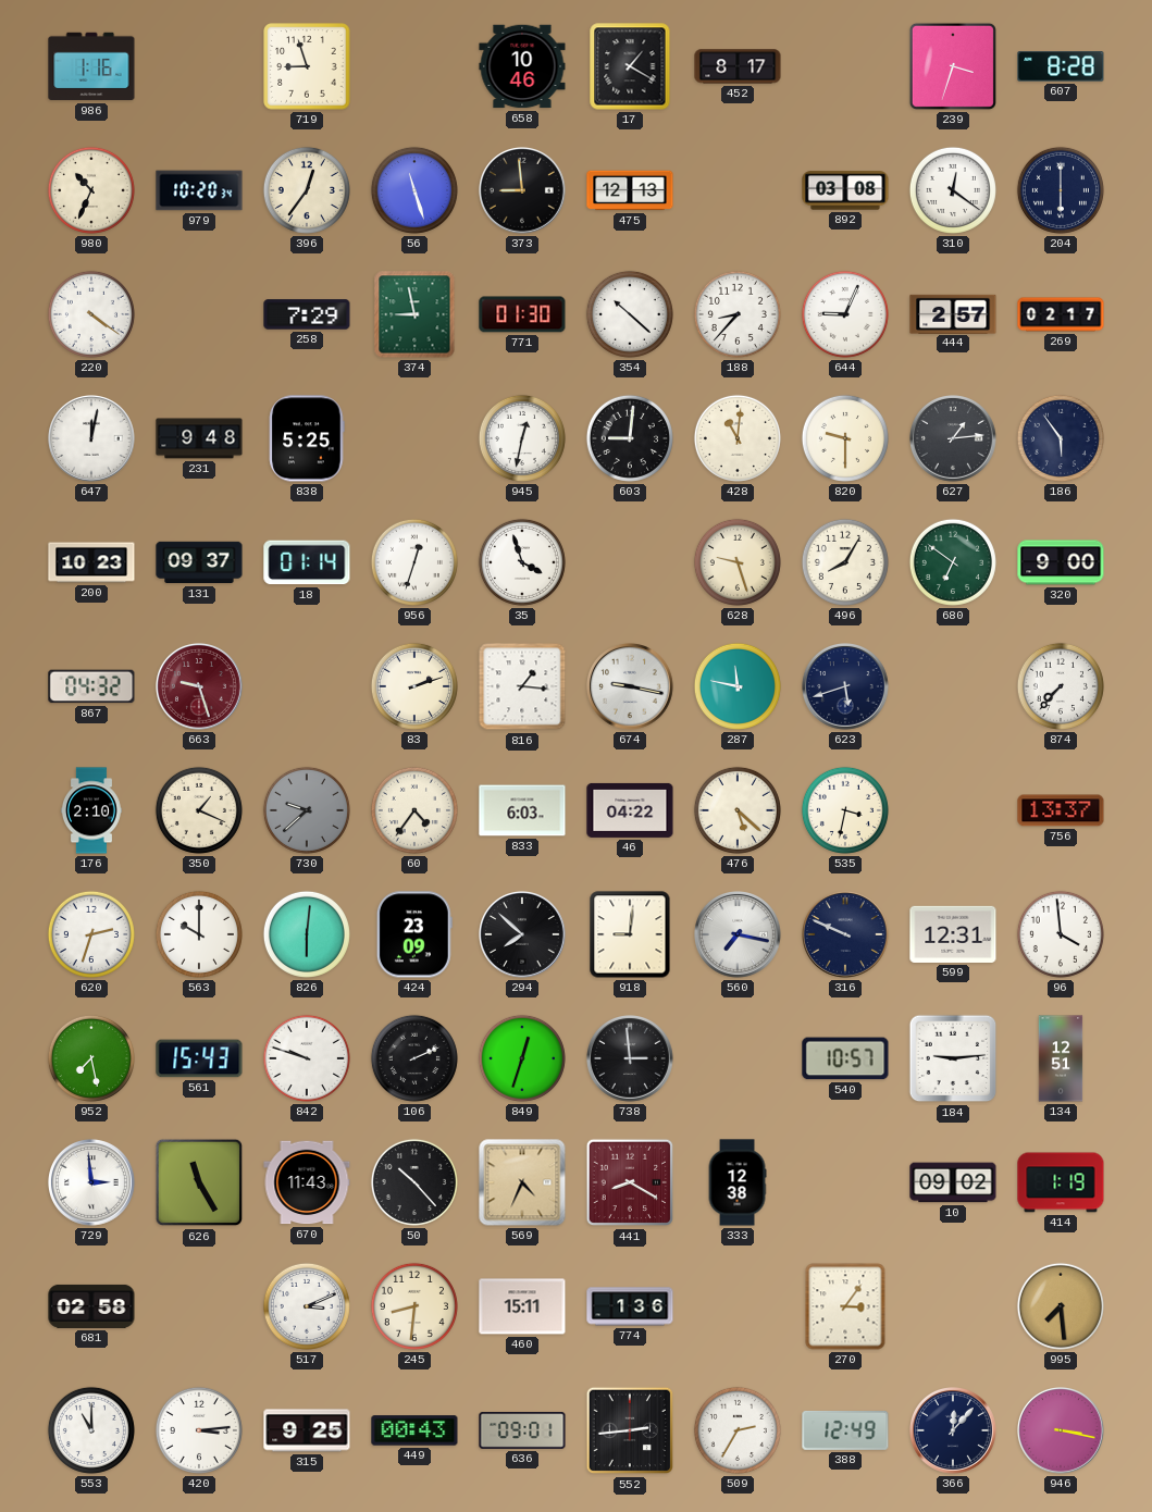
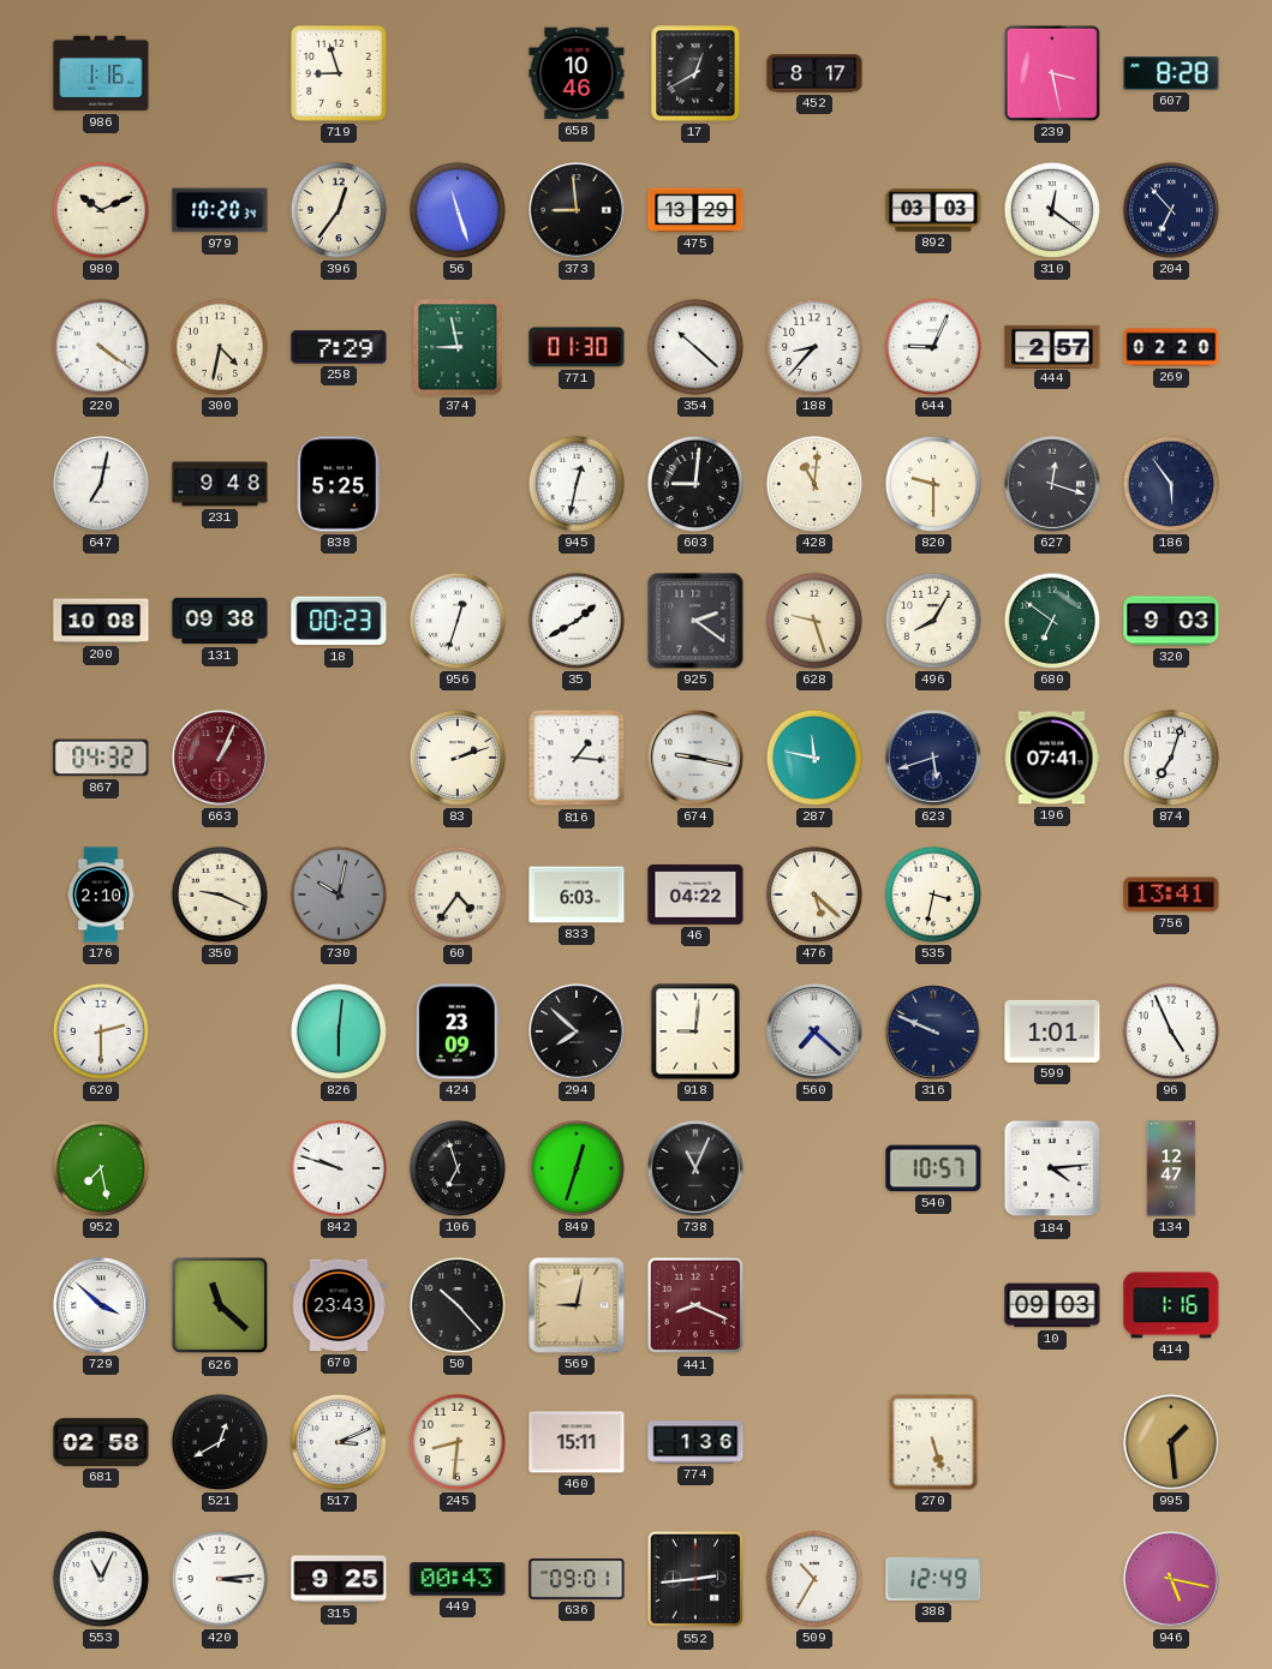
17: 1:20 -> 12:40 (695, 73)
239: 3:33 -> 3:28 (1052, 73)
980: 10:34 -> 10:11 (101, 210)
475: 12:13 -> 13:29 (695, 210)
892: 03:08 -> 03:03 (933, 210)
204: 6:00 -> 6:53 (1171, 210)
300: none -> 4:32 (220, 347)
269: 02:17 -> 02:20 (1171, 347)
647: 12:02 -> 7:02 (102, 485)
627: 1:14 -> 12:18 (1053, 485)
200: 10:23 -> 10:08 (101, 621)
131: 09:37 -> 09:38 (220, 621)
18: 01:14 -> 00:23 (339, 621)
35: 3:57 -> 1:40 (577, 621)
925: none -> 2:21 (695, 621)
320: 9:00 -> 9:03 (1171, 621)
663: 9:27 -> 1:04 (221, 759)
196: none -> 07:41 (1052, 758)
874: 7:37 -> 7:03 (1171, 758)
350: 1:19 -> 9:19 (220, 895)
730: 9:38 -> 10:02 (339, 895)
756: 13:37 -> 13:41 (1171, 895)
620: 2:33 -> 2:30 (101, 1031)
563: 10:00 -> none (199, 934)
560: 7:17 -> 7:22 (816, 1033)
599: 12:31 -> 1:01 (1052, 1031)
96: 3:59 -> 4:56 (1171, 1031)
561: 15:43 -> none (199, 1058)
106: 2:11 -> 6:57 (458, 1168)
738: 2:59 -> 11:04 (697, 1170)
184: 9:14 -> 4:14 (1052, 1168)
134: 12:51 -> 12:47 (1171, 1168)
729: 2:59 -> 3:52 (102, 1306)
626: 11:25 -> 11:22 (220, 1305)
670: 11:43 -> 23:43 (339, 1305)
569: 4:34 -> 9:02 (577, 1305)
441: 8:20 -> 8:19 (695, 1305)
333: 12:38 -> none (738, 1182)
10: 09:02 -> 09:03 (1052, 1305)
414: 1:19 -> 1:16 (1171, 1305)
521: none -> 12:40 (220, 1442)
270: 3:06 -> 5:27 (933, 1442)
995: 7:29 -> 1:29 (1171, 1442)
553: 11:00 -> 11:04 (101, 1579)
509: 2:35 -> 10:35 (814, 1579)
366: 12:07 -> none (954, 1432)
946: 3:17 -> 5:17 (1172, 1580)
